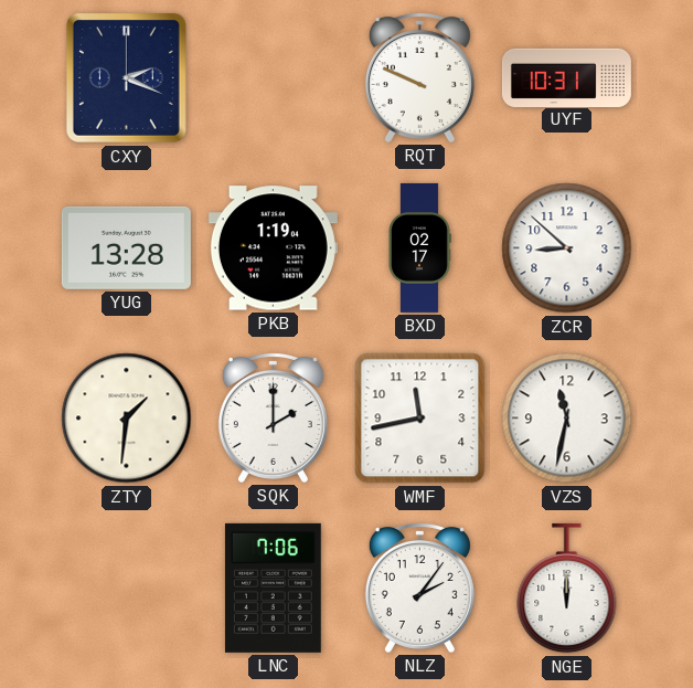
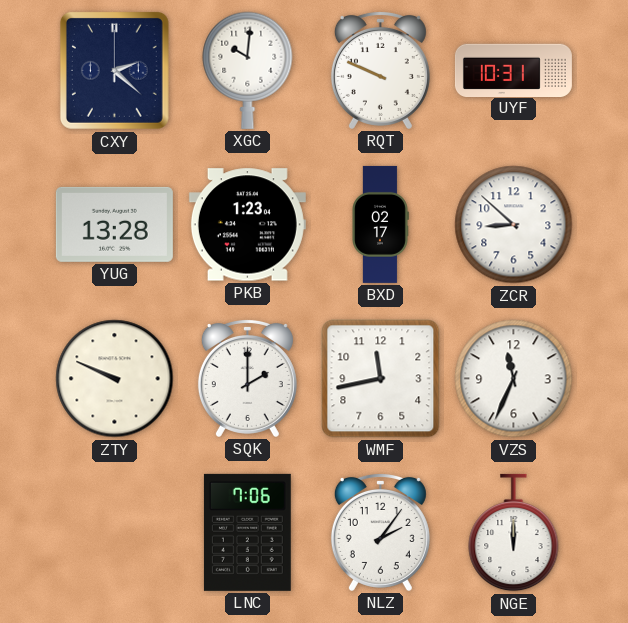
CXY: 2:19 -> 2:22 (114, 70)
XGC: none -> 10:01 (248, 70)
PKB: 1:19 -> 1:23 (247, 225)
ZTY: 1:31 -> 9:49 (115, 379)
VZS: 11:32 -> 11:34 (514, 379)
